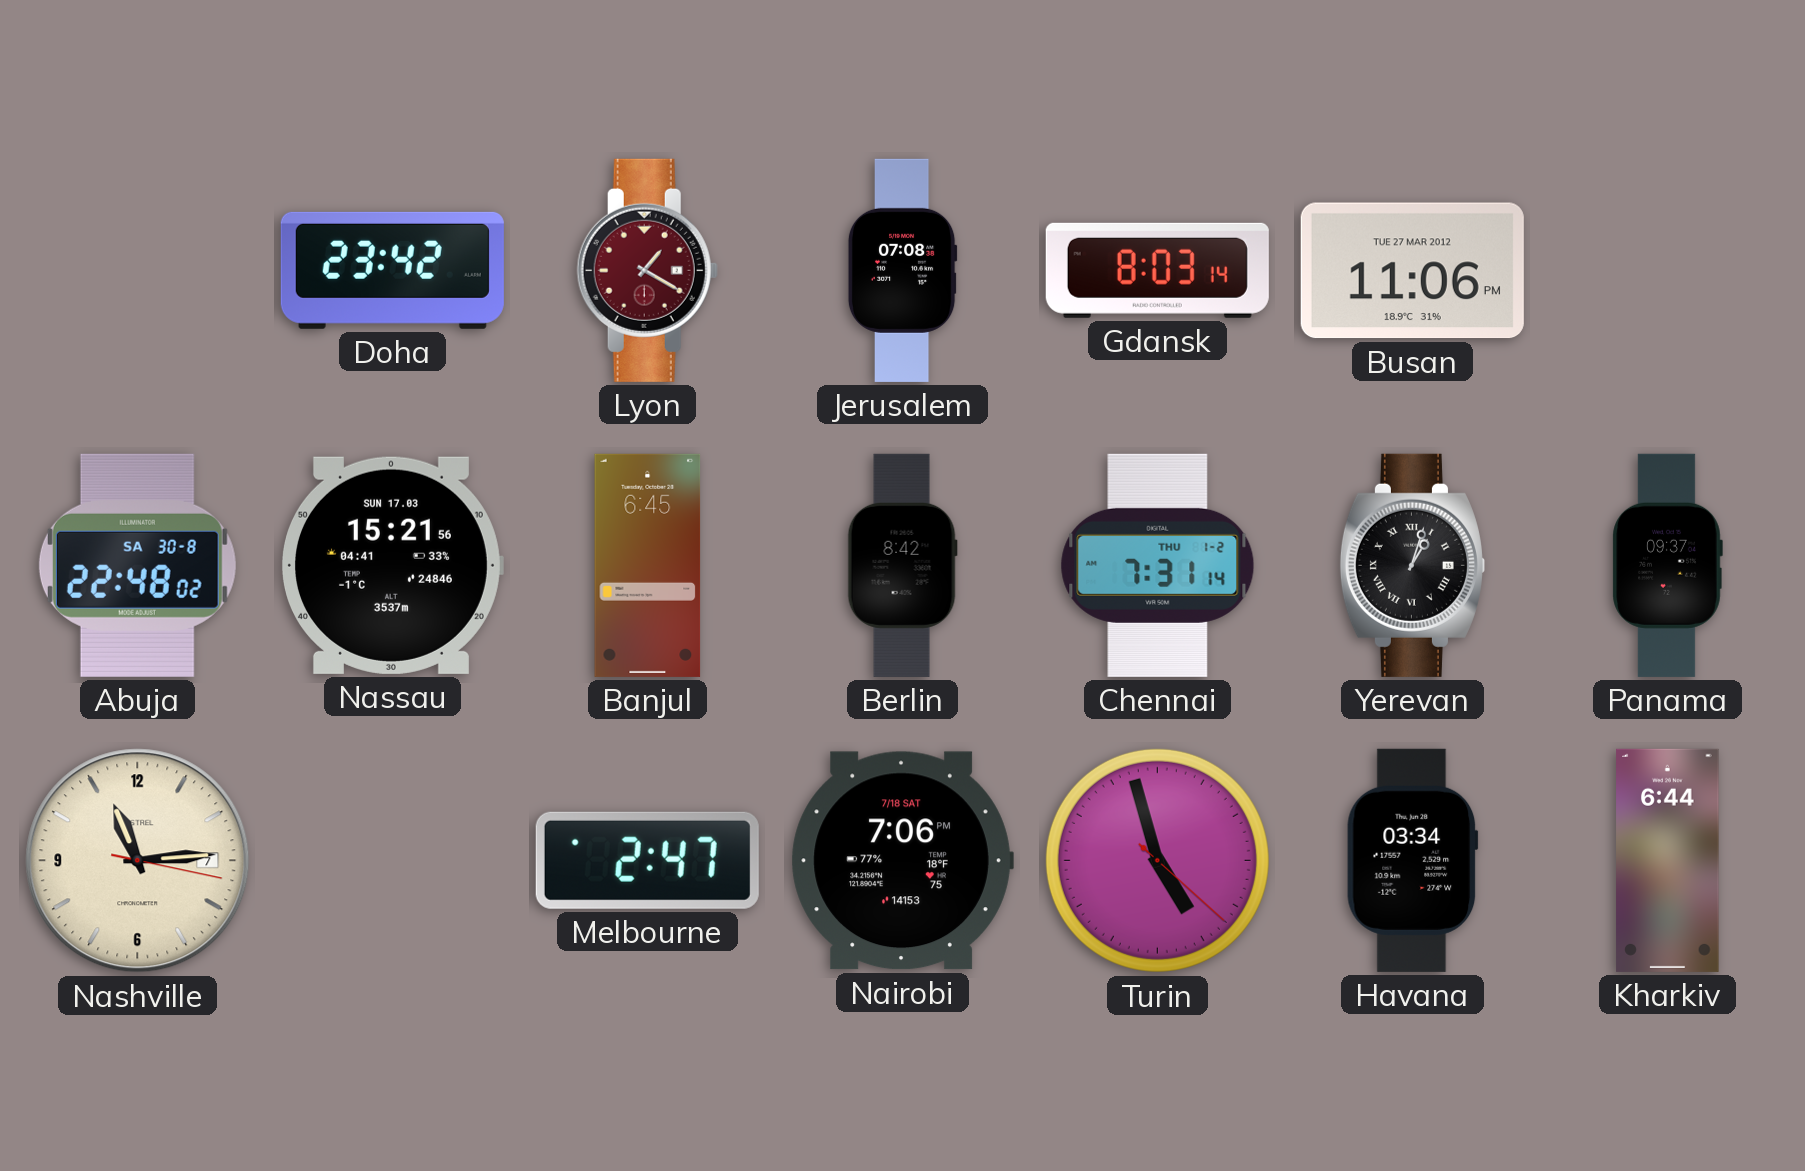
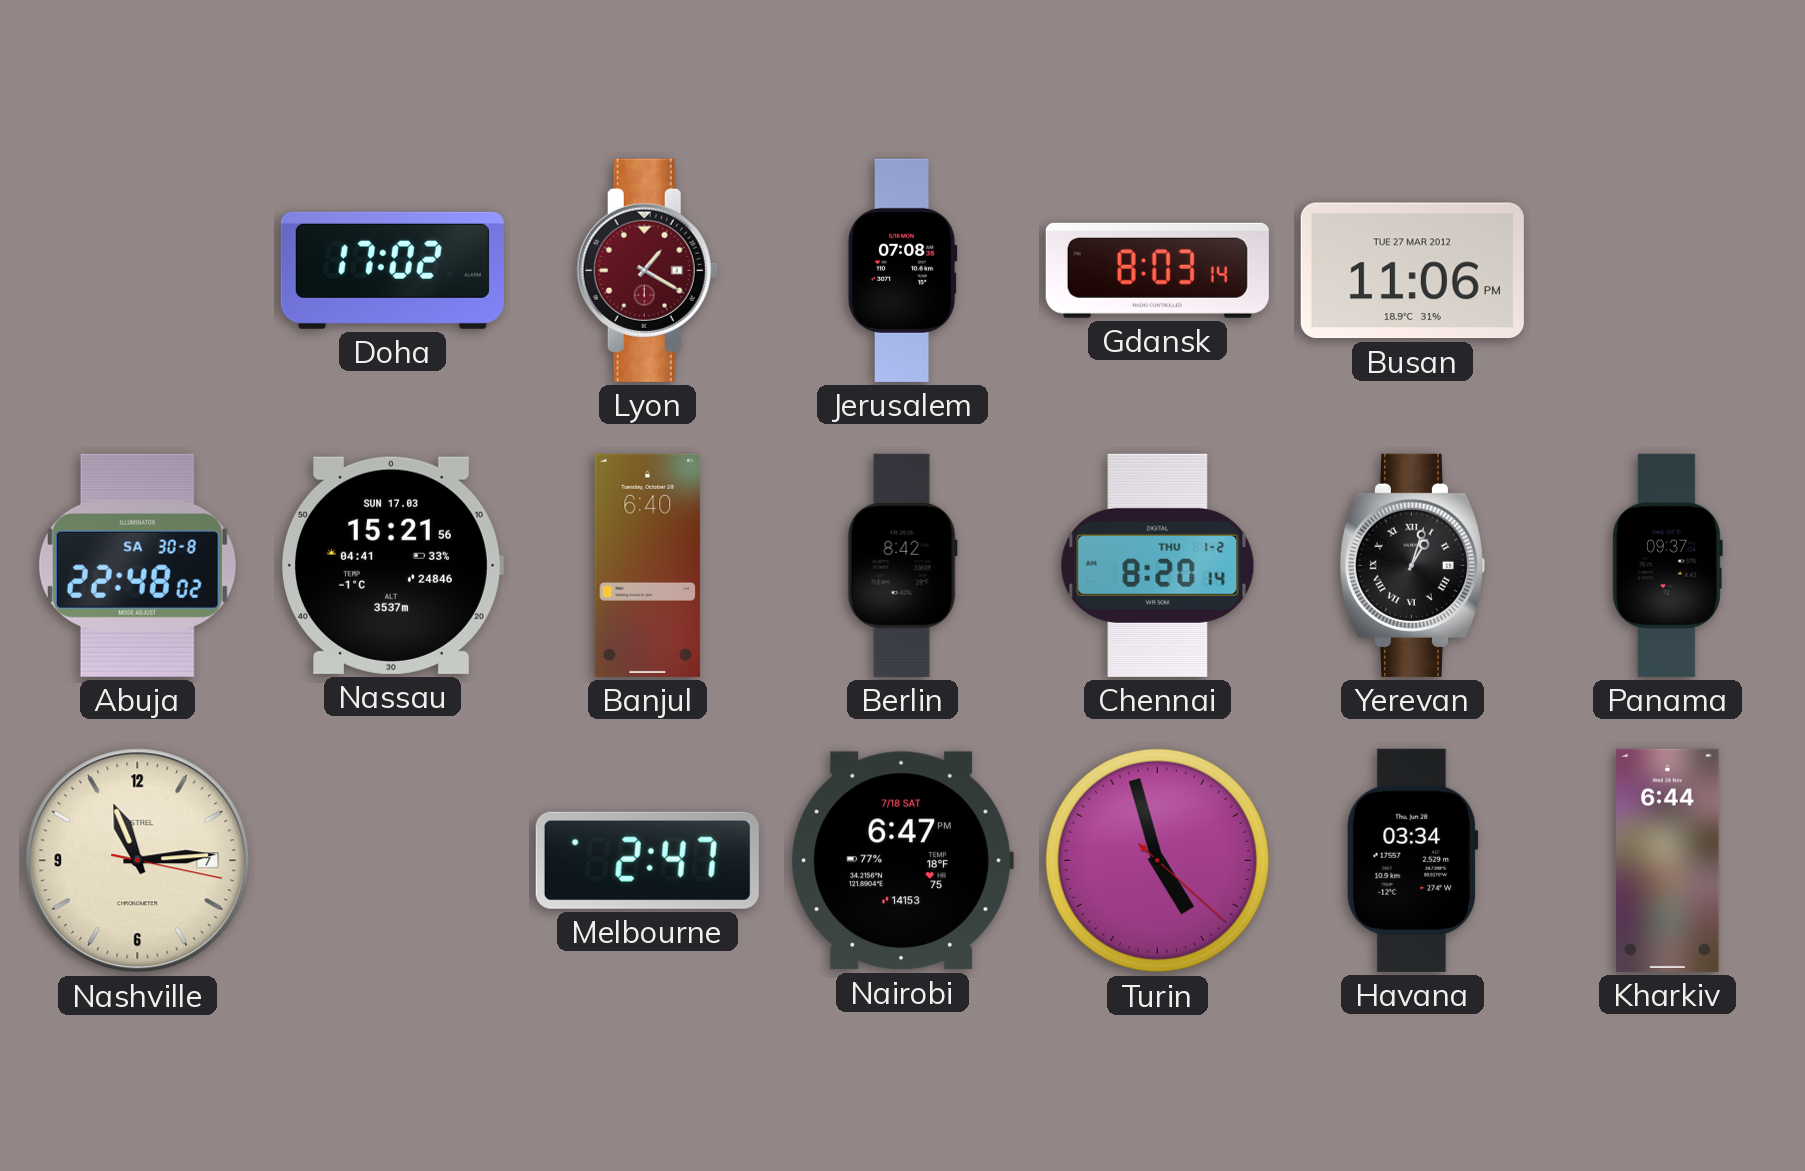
Doha: 23:42 -> 17:02 (392, 270)
Banjul: 6:45 -> 6:40 (648, 565)
Chennai: 7:31 -> 8:20 (1158, 565)
Nairobi: 7:06 -> 6:47 (902, 861)
